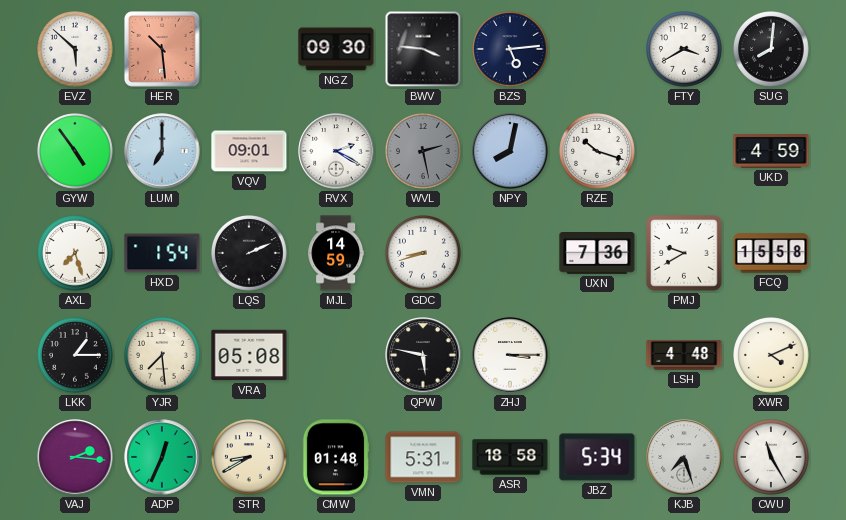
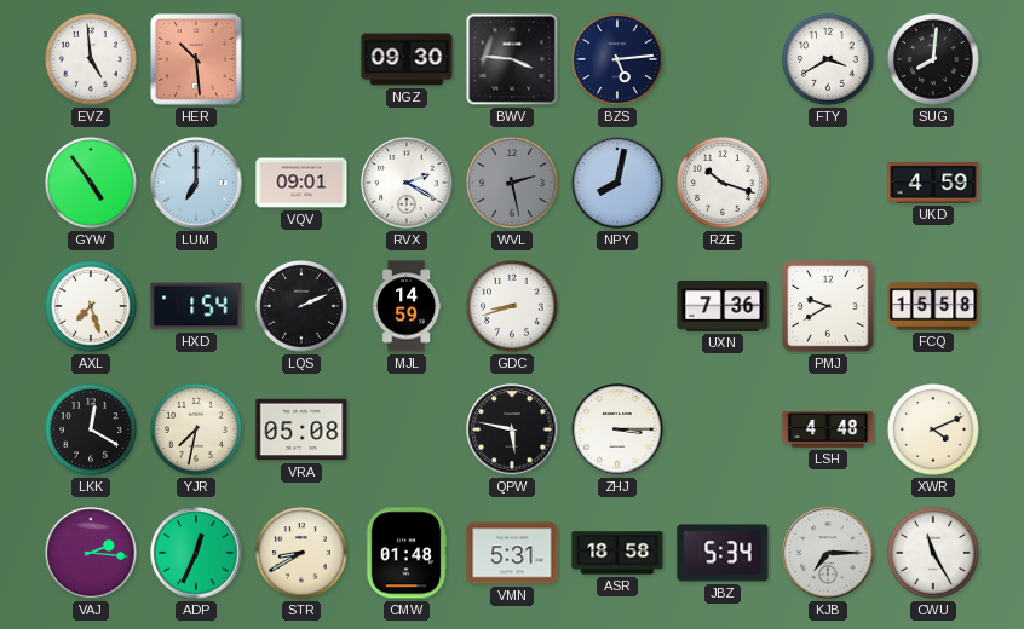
EVZ: 5:52 -> 4:59 (92, 60)
LKK: 1:15 -> 12:20 (92, 431)
YJR: 7:29 -> 7:32 (197, 431)
KJB: 7:27 -> 7:15 (828, 553)
